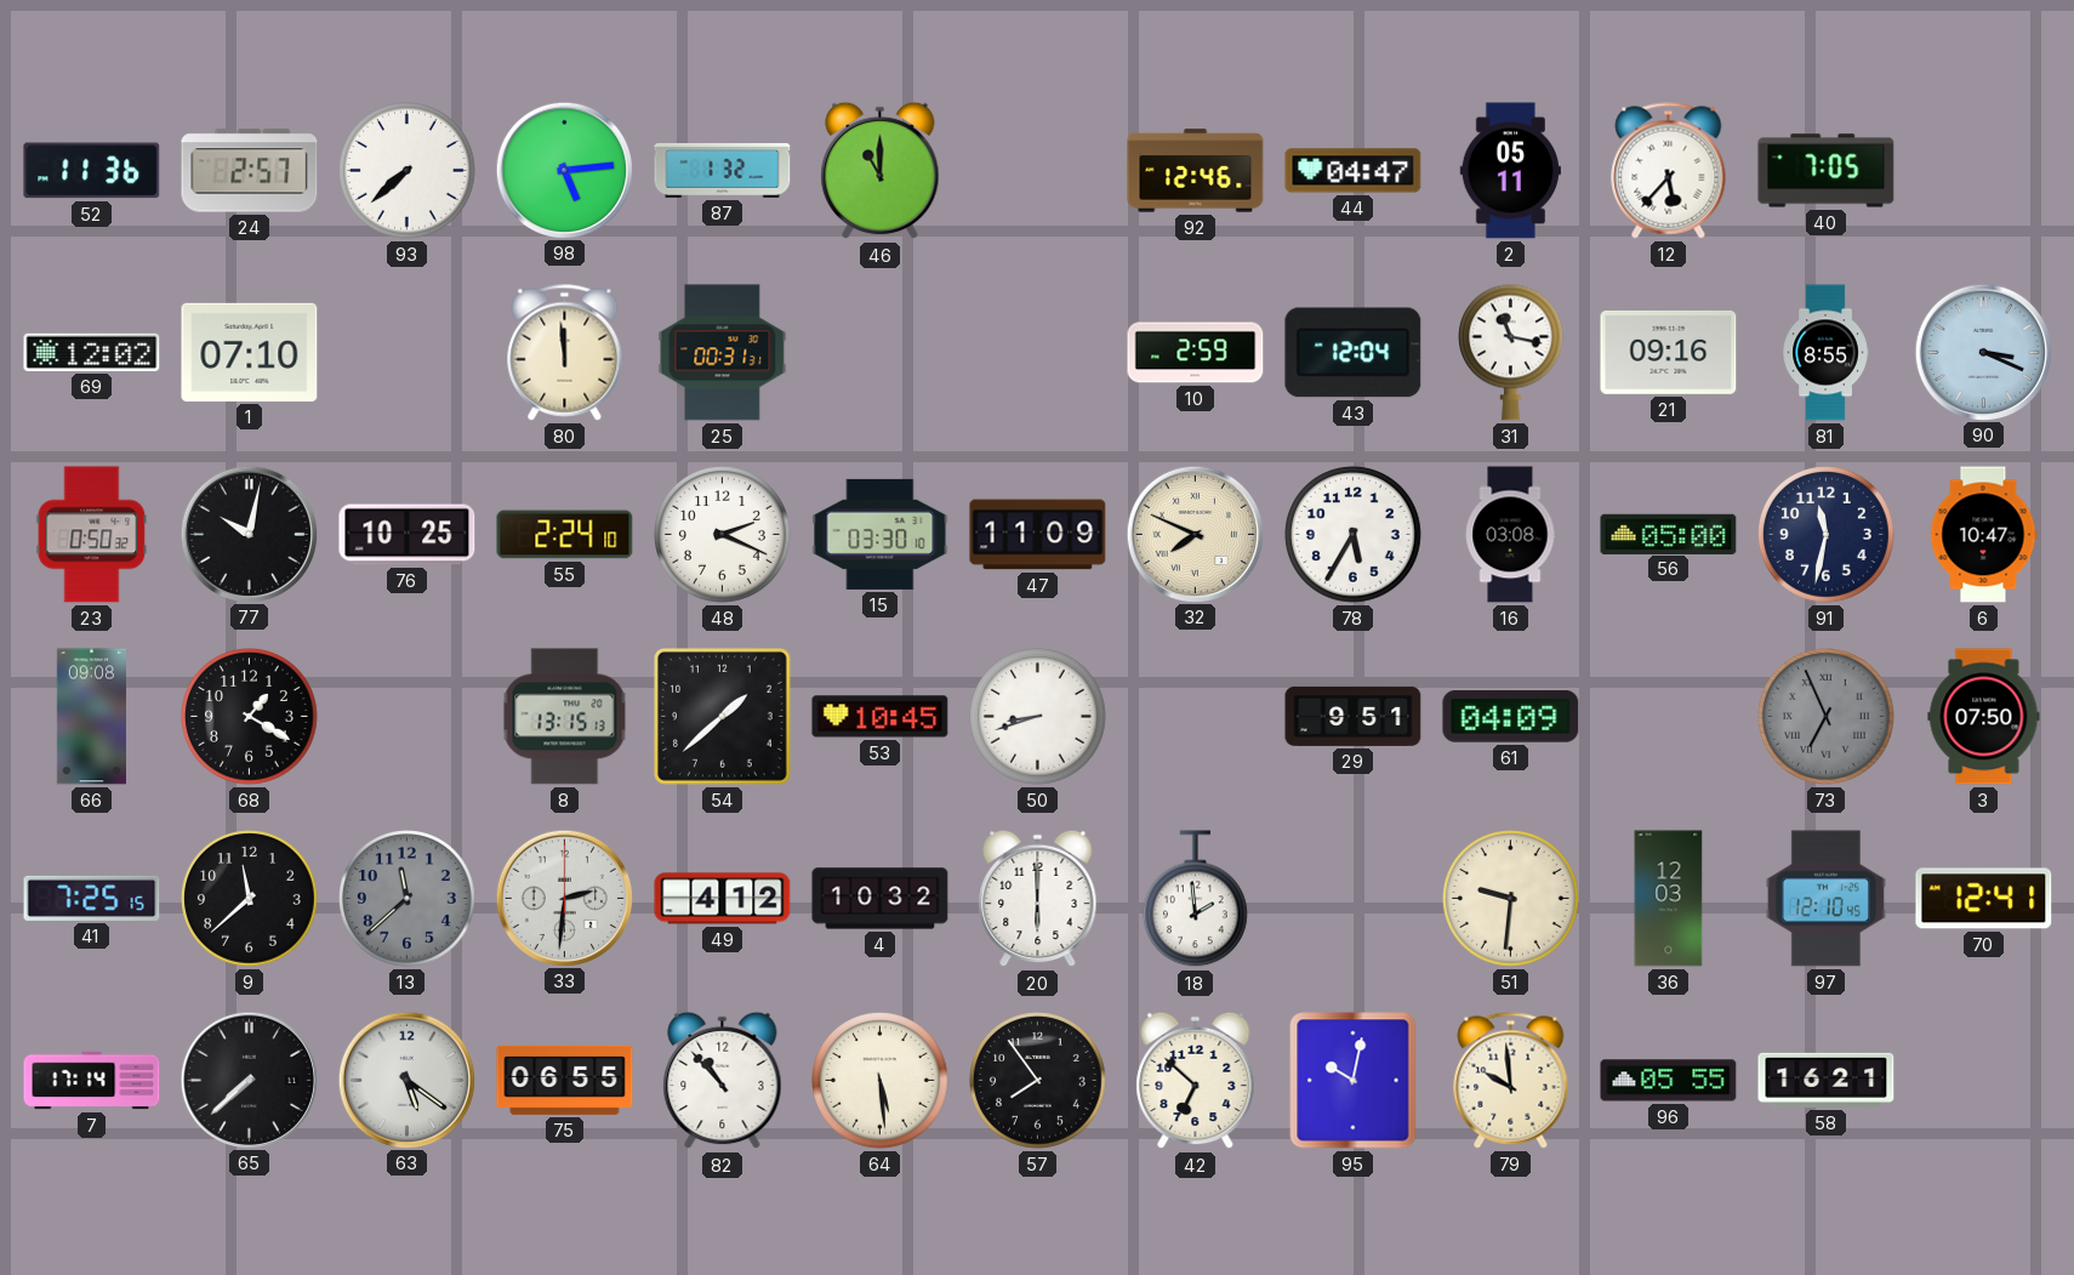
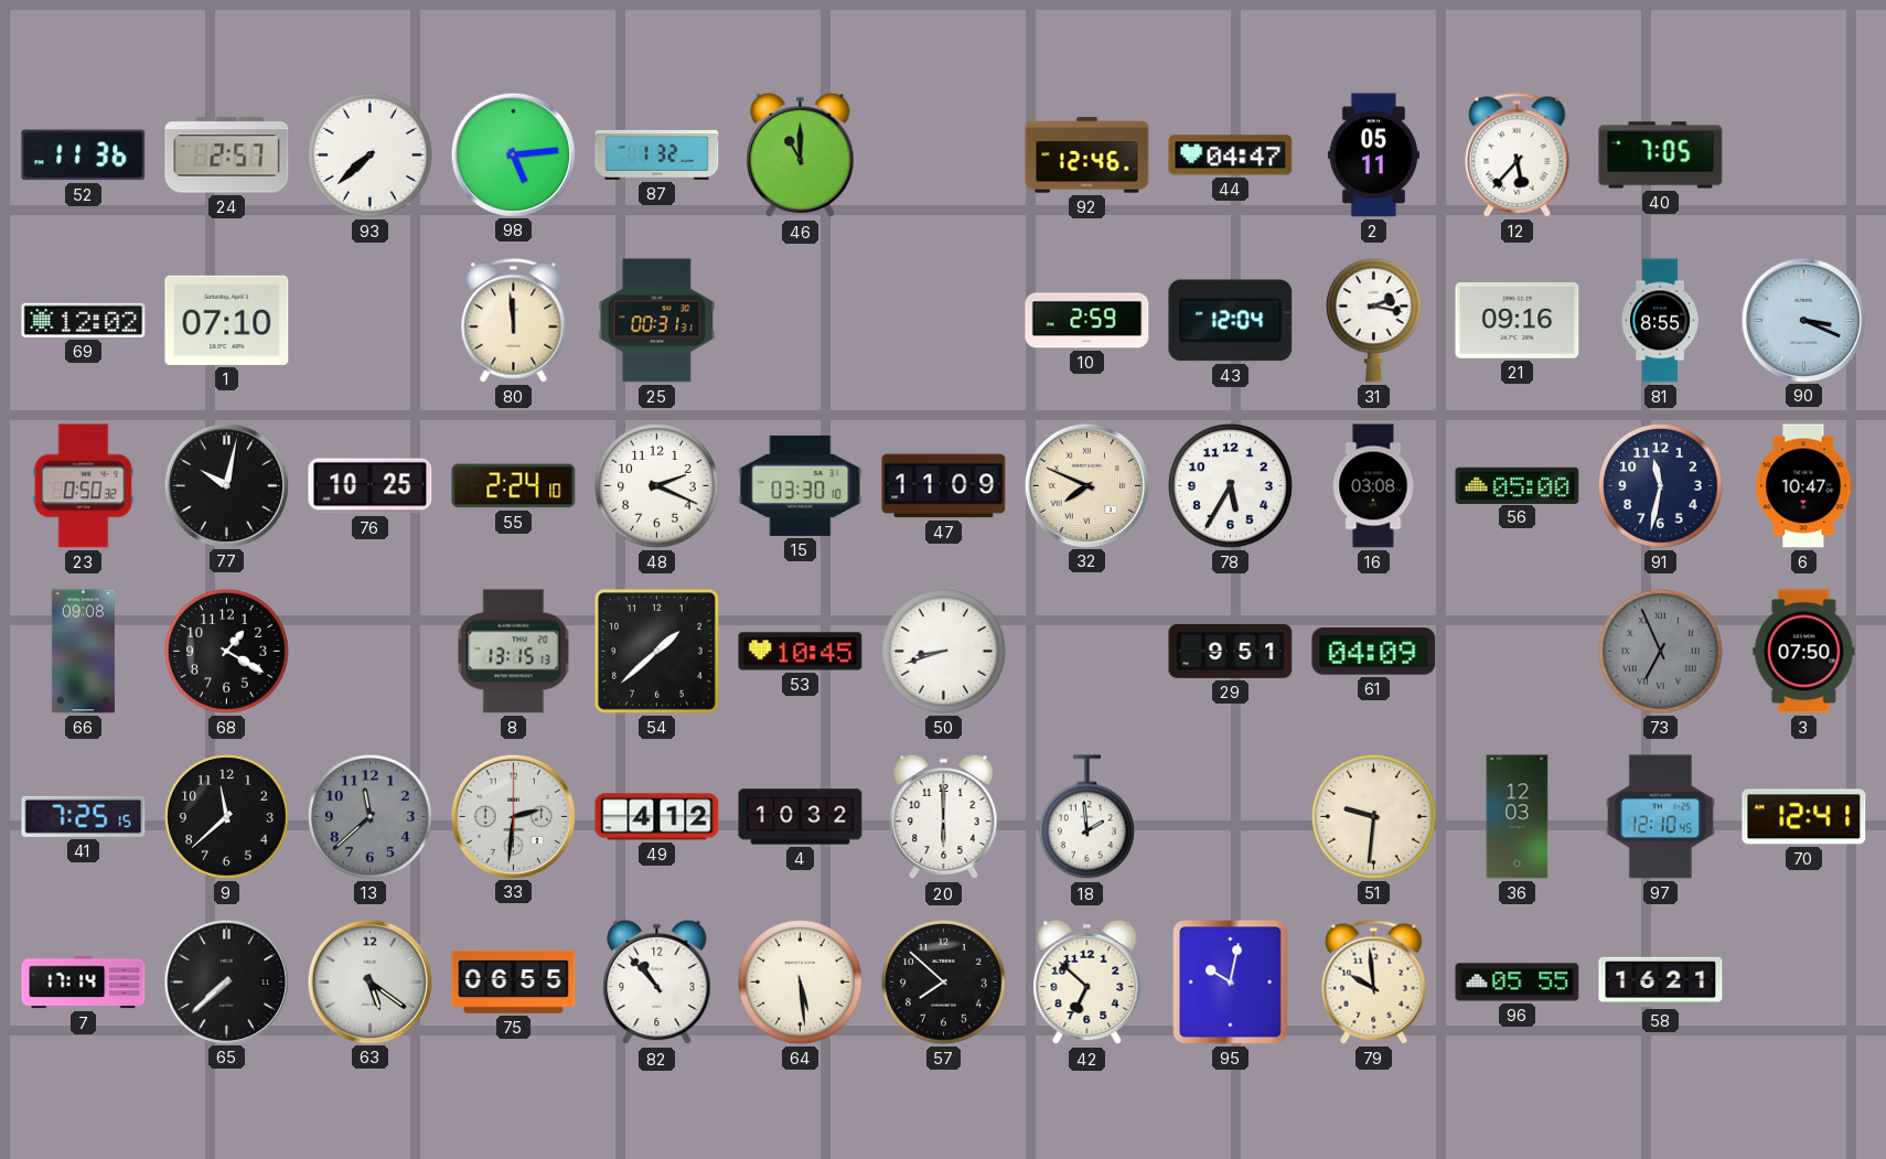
31: 11:17 -> 2:17 (1373, 320)
57: 7:54 -> 7:52 (944, 983)
